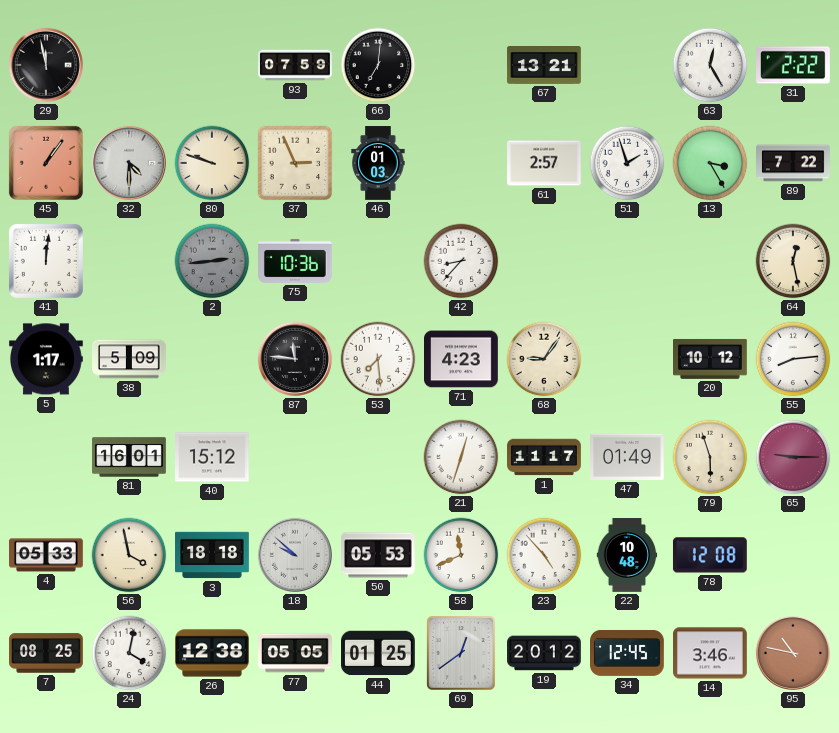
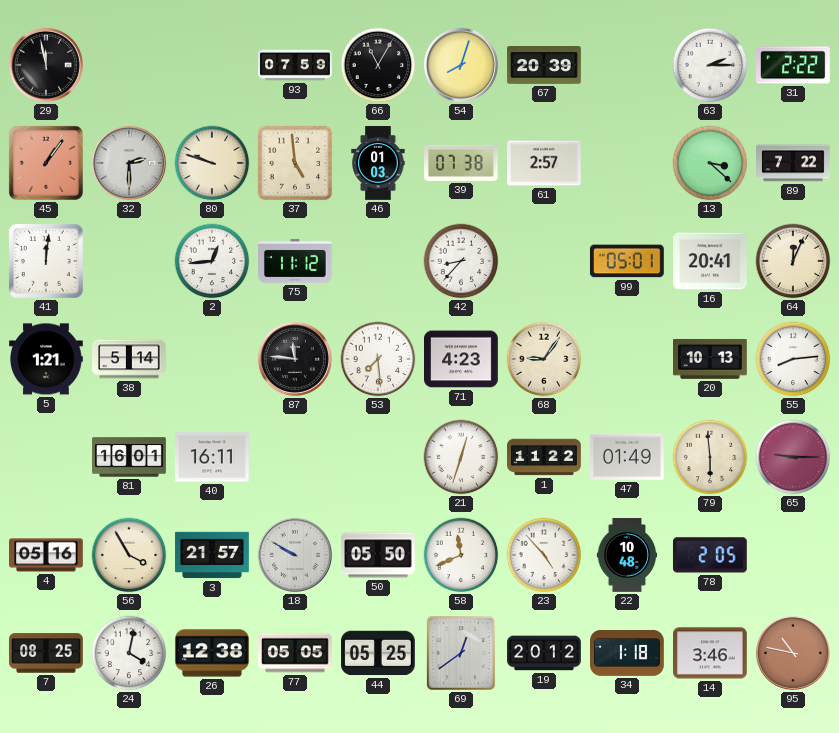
66: 7:01 -> 11:05 (378, 65)
54: none -> 8:03 (461, 65)
67: 13:21 -> 20:39 (544, 66)
63: 12:25 -> 2:15 (710, 65)
32: 4:30 -> 2:30 (129, 163)
37: 2:56 -> 4:59 (295, 163)
39: none -> 07:38 (462, 163)
51: 1:57 -> none (627, 163)
13: 3:25 -> 3:22 (710, 163)
2: 2:44 -> 12:44 (212, 261)
2 dial: grey -> white (212, 261)
75: 10:36 -> 11:12 (296, 261)
99: none -> 05:01 (627, 261)
16: none -> 20:41 (711, 261)
64: 12:28 -> 12:04 (793, 261)
5: 1:17 -> 1:21 (47, 359)
38: 5:09 -> 5:14 (130, 359)
20: 10:12 -> 10:13 (711, 359)
40: 15:12 -> 16:11 (213, 457)
1: 11:17 -> 11:22 (544, 457)
79: 5:57 -> 5:59 (710, 457)
4: 05:33 -> 05:16 (47, 555)
56: 3:58 -> 3:55 (129, 555)
3: 18:18 -> 21:57 (212, 555)
18: 9:52 -> 9:50 (295, 555)
50: 05:53 -> 05:50 (379, 555)
78: 12:08 -> 2:05 (710, 555)
44: 01:25 -> 05:25 (379, 653)
34: 12:45 -> 1:18 (628, 653)
